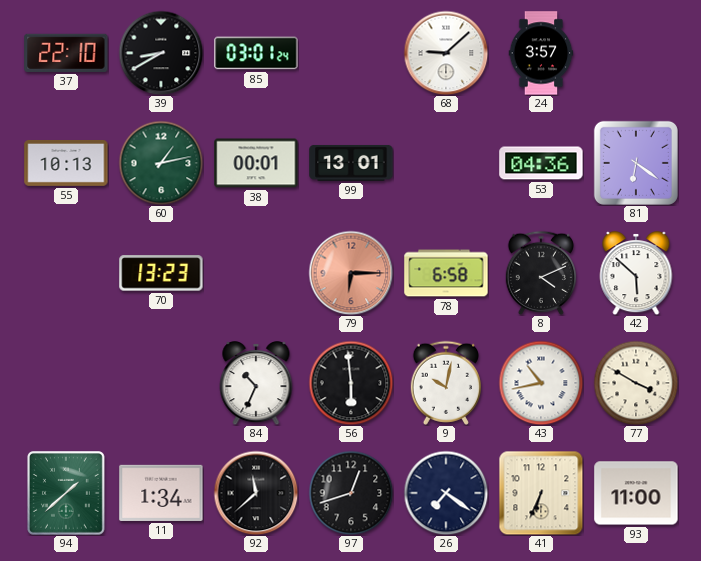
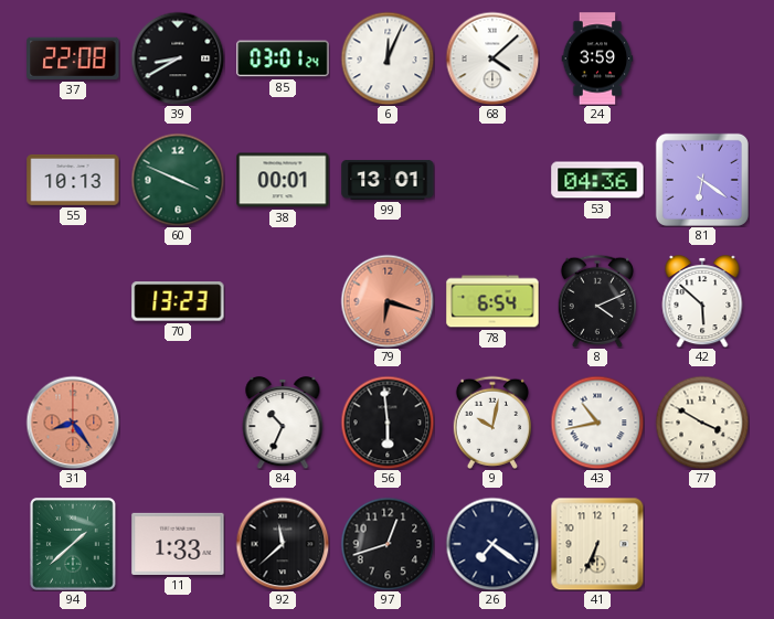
37: 22:10 -> 22:08 (73, 58)
6: none -> 12:04 (388, 58)
68: 9:08 -> 4:08 (492, 58)
24: 3:57 -> 3:59 (597, 58)
60: 1:13 -> 3:49 (178, 180)
79: 6:15 -> 6:18 (388, 301)
78: 6:58 -> 6:54 (492, 301)
31: none -> 8:24 (73, 423)
11: 1:34 -> 1:33 (178, 544)
93: 11:00 -> none (636, 493)
